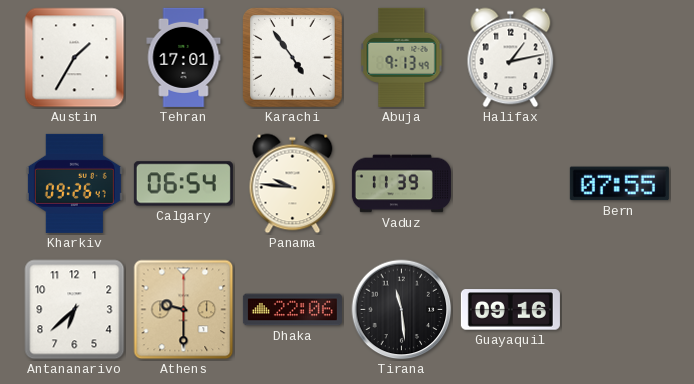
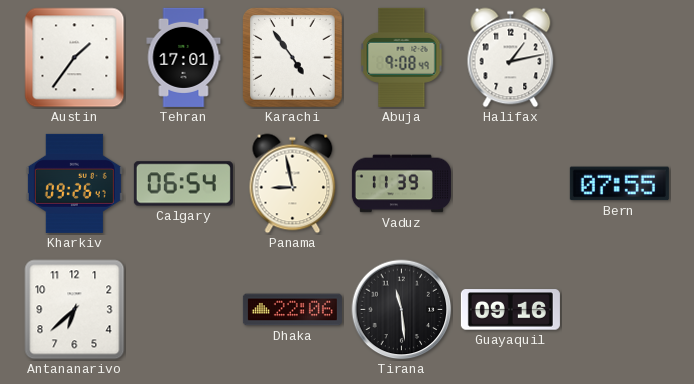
Austin: 1:35 -> 1:36 (75, 58)
Abuja: 9:13 -> 9:08 (402, 57)
Panama: 9:46 -> 8:58 (293, 184)
Athens: 9:30 -> none (184, 310)
